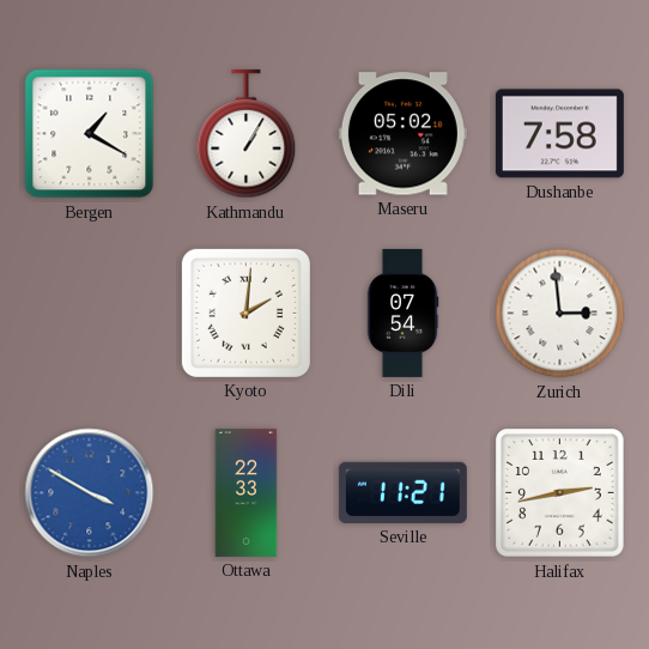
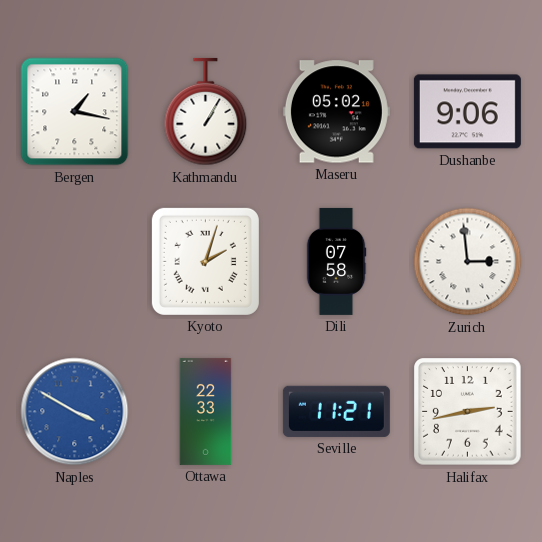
Bergen: 1:20 -> 1:17 (75, 112)
Dushanbe: 7:58 -> 9:06 (467, 112)
Kyoto: 2:01 -> 2:03 (205, 261)
Dili: 07:54 -> 07:58 (336, 261)
